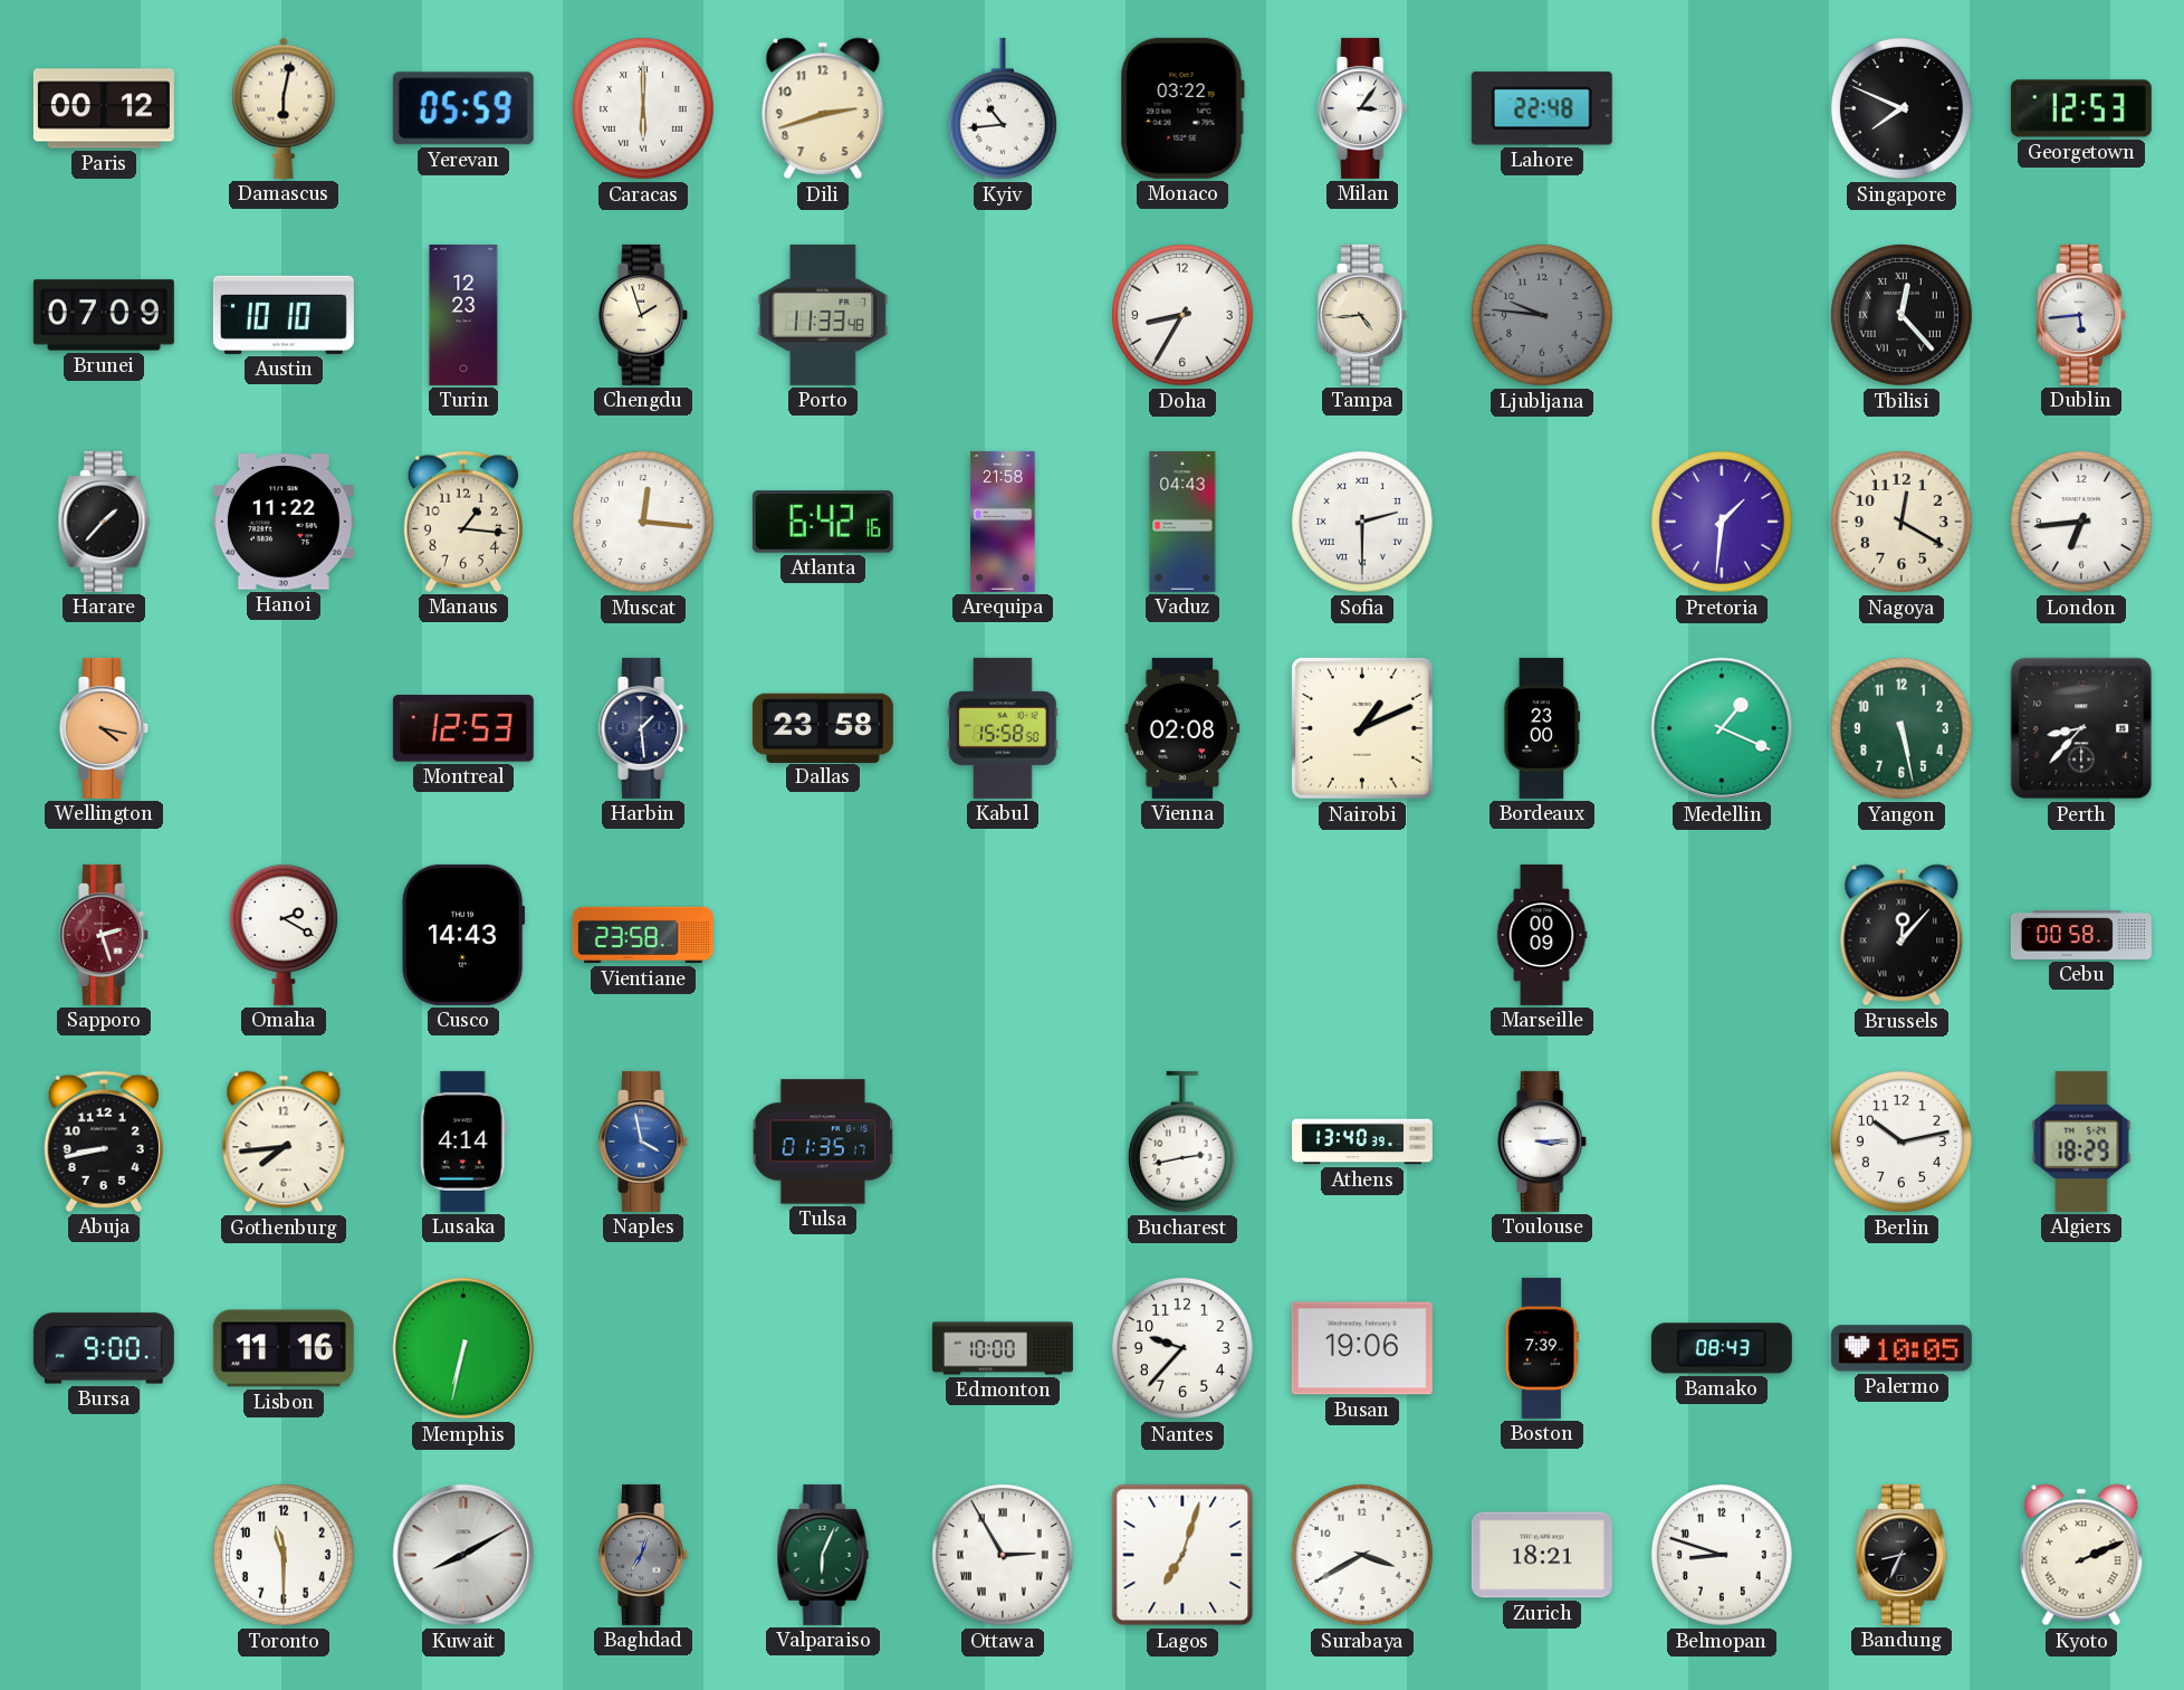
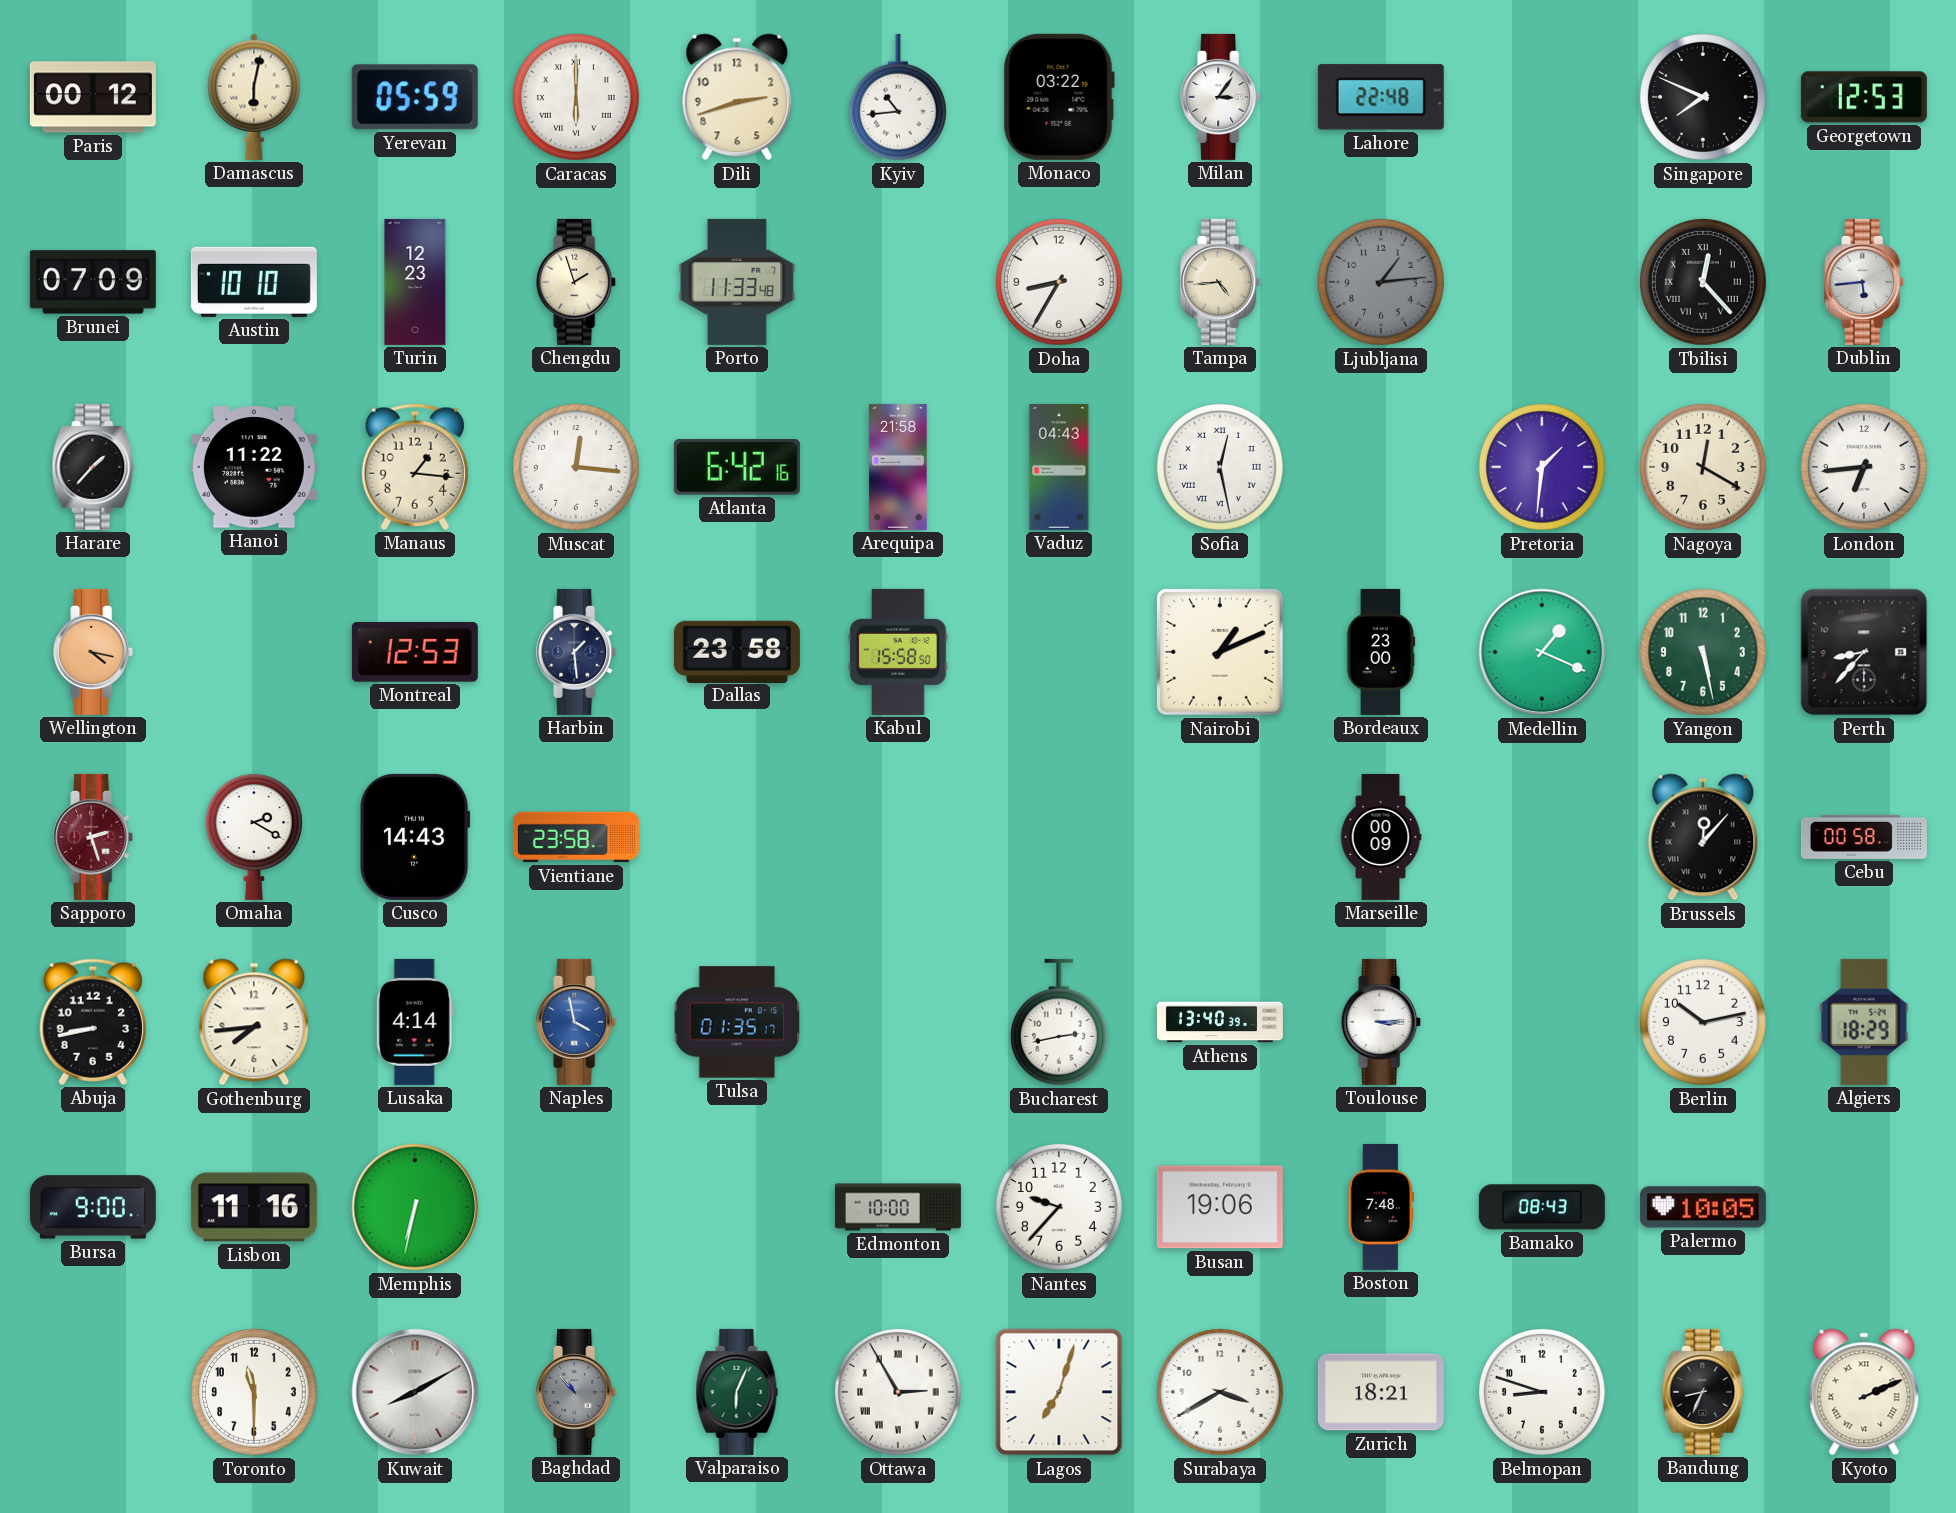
Ljubljana: 9:46 -> 1:14 (1381, 282)
Sofia: 2:30 -> 12:28 (1220, 467)
Vienna: 02:08 -> none (1182, 728)
Boston: 7:39 -> 7:48 (1381, 1207)
Baghdad: 7:03 -> 10:53 (577, 1392)
